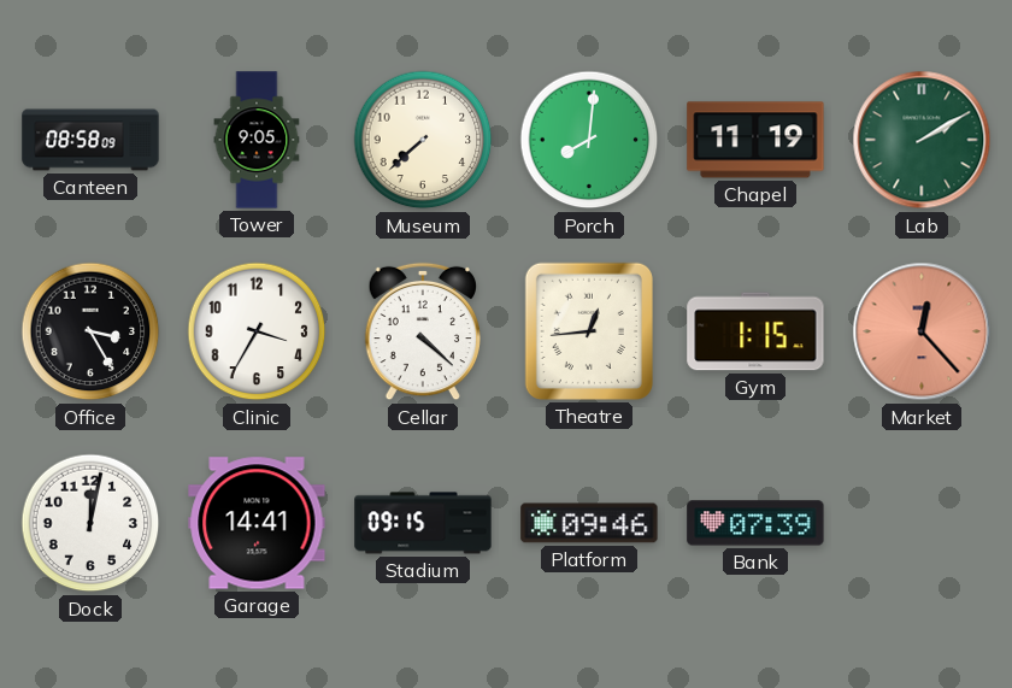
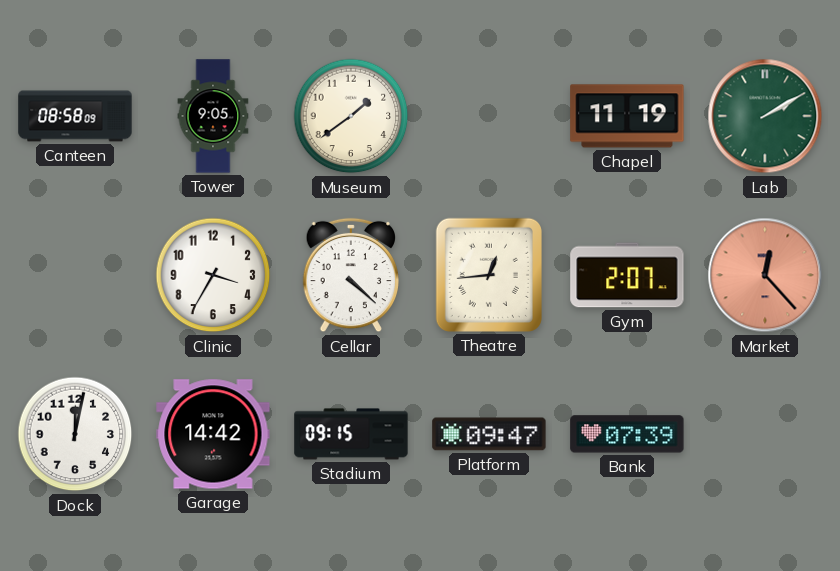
Museum: 7:38 -> 1:39 (351, 116)
Porch: 8:01 -> none (589, 140)
Office: 3:25 -> none (90, 331)
Gym: 1:15 -> 2:07 (627, 275)
Garage: 14:41 -> 14:42 (213, 434)
Platform: 09:46 -> 09:47 (489, 434)
